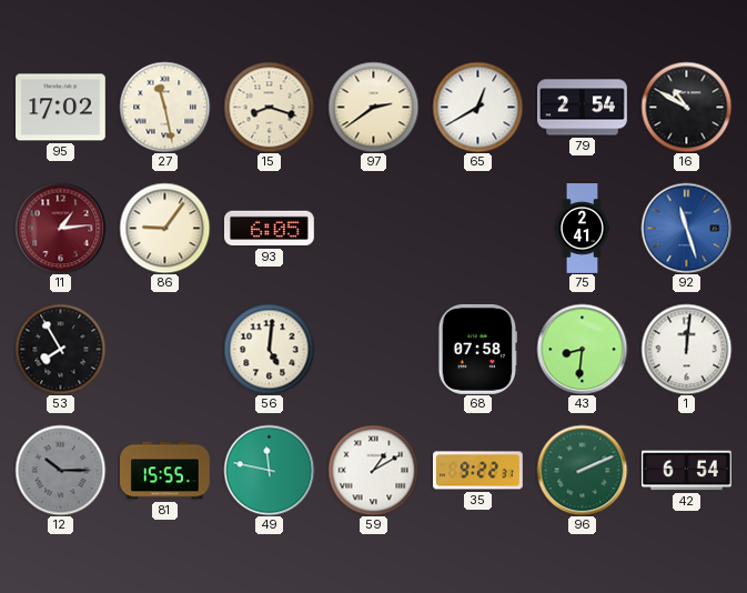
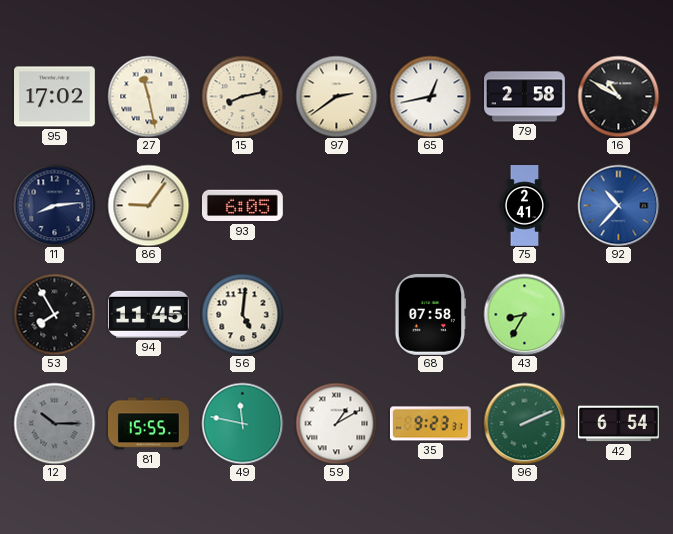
15: 8:18 -> 8:13 (242, 96)
65: 12:40 -> 12:43 (430, 96)
79: 2:54 -> 2:58 (525, 97)
11: 1:14 -> 8:14 (54, 205)
11 dial: burgundy -> navy (54, 205)
92: 11:27 -> 10:37 (618, 205)
94: none -> 11:45 (148, 314)
43: 8:31 -> 8:35 (524, 314)
1: 12:01 -> none (686, 349)
35: 9:22 -> 9:23 (431, 424)
